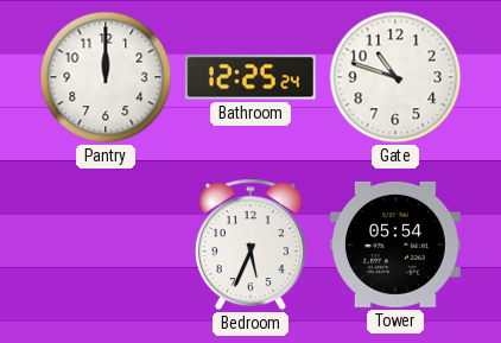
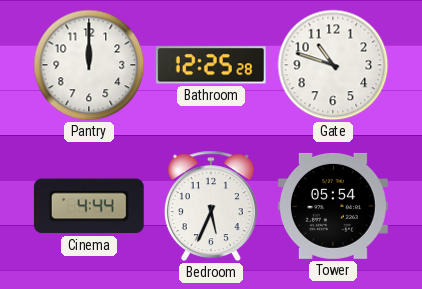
Bathroom: 12:25:24 -> 12:25:28 (211, 65)
Cinema: none -> 4:44 (89, 206)
